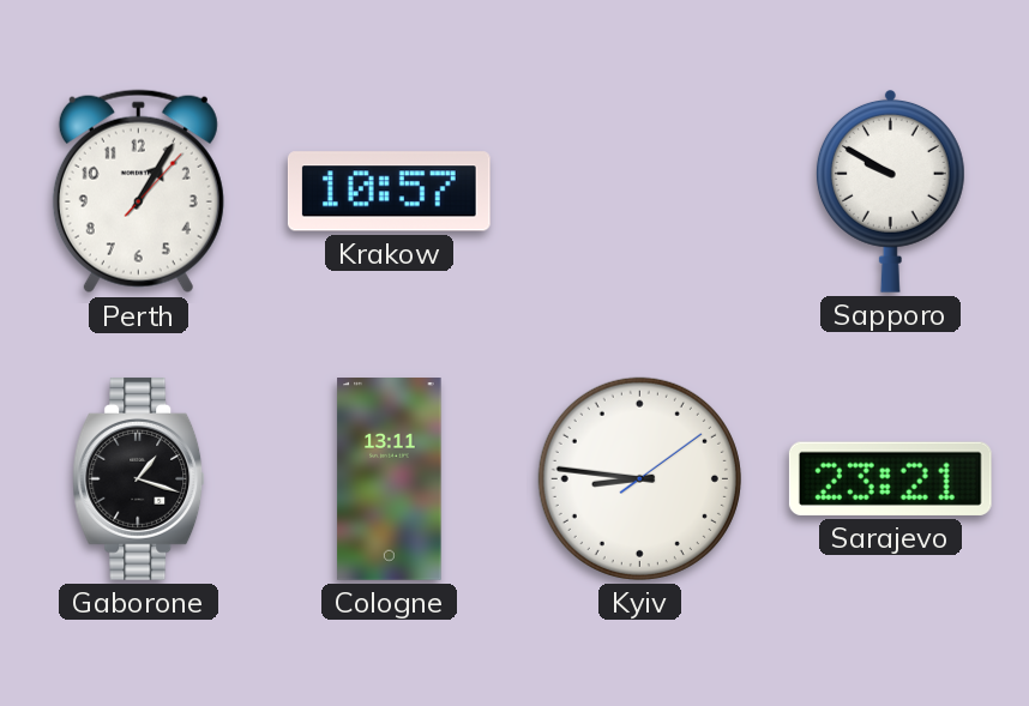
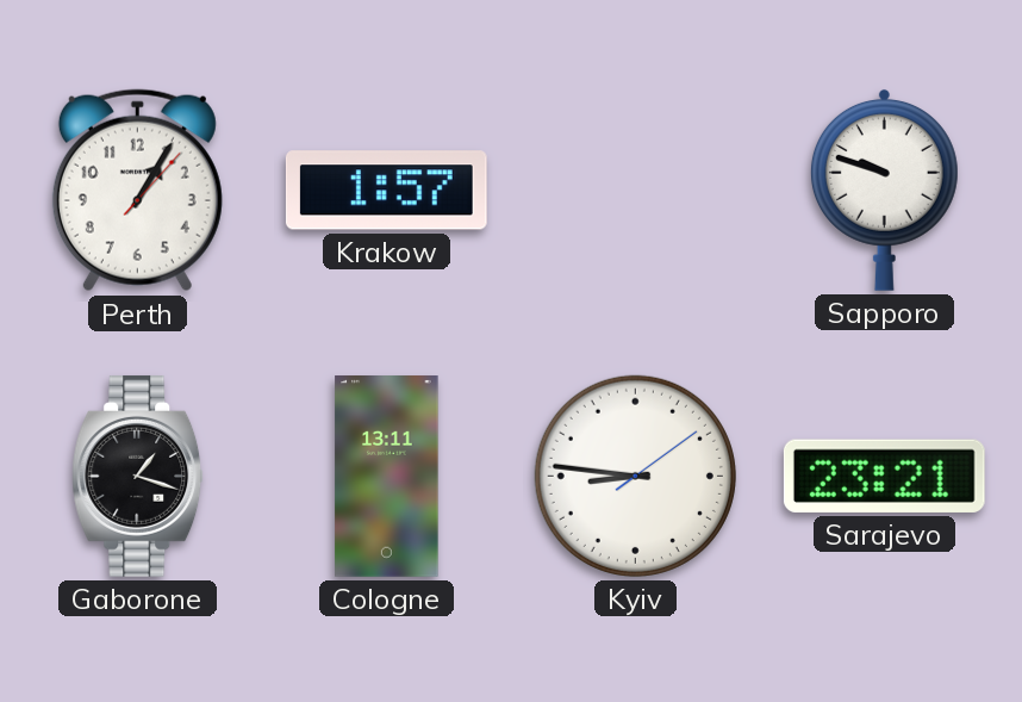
Krakow: 10:57 -> 1:57 (386, 191)
Sapporo: 9:50 -> 9:48 (884, 190)
